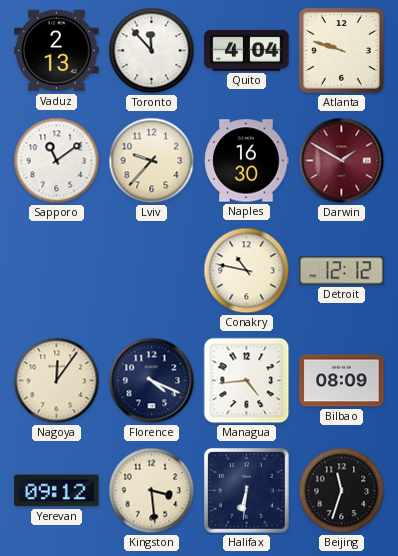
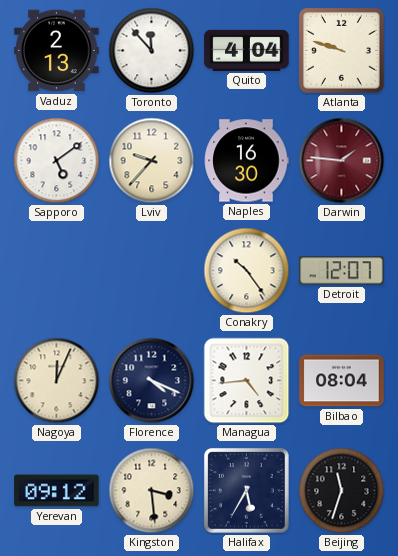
Sapporo: 11:09 -> 5:09 (57, 161)
Darwin: 1:50 -> 1:46 (342, 161)
Conakry: 10:47 -> 10:24 (247, 271)
Detroit: 12:12 -> 12:07 (342, 271)
Nagoya: 12:06 -> 12:04 (57, 381)
Bilbao: 08:09 -> 08:04 (342, 381)
Halifax: 6:31 -> 5:35 (246, 490)
